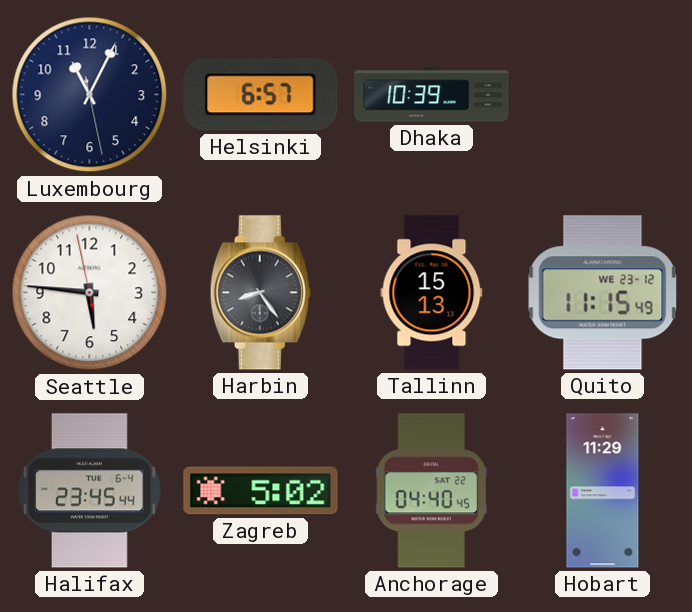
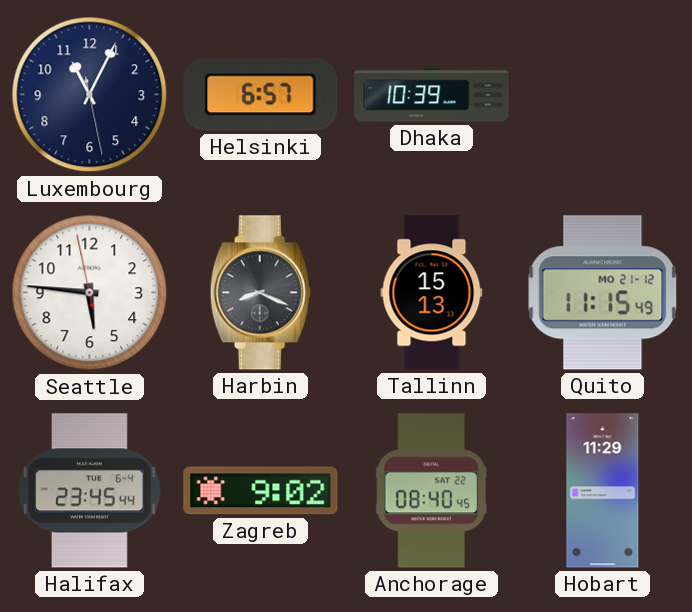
Harbin: 8:24 -> 8:19 (260, 293)
Quito date: WE 23-12 -> MO 21-12 (603, 293)
Zagreb: 5:02 -> 9:02 (261, 491)
Anchorage: 04:40 -> 08:40 (431, 491)
